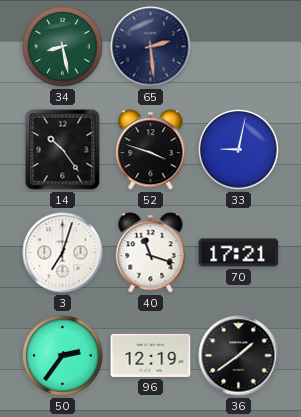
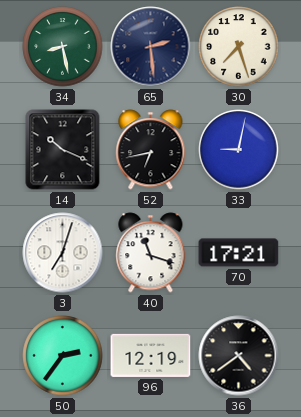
30: none -> 7:27 (239, 47)
14: 10:24 -> 10:19 (63, 150)
52: 3:48 -> 6:43 (151, 150)
36: 1:39 -> 4:39 (239, 356)
